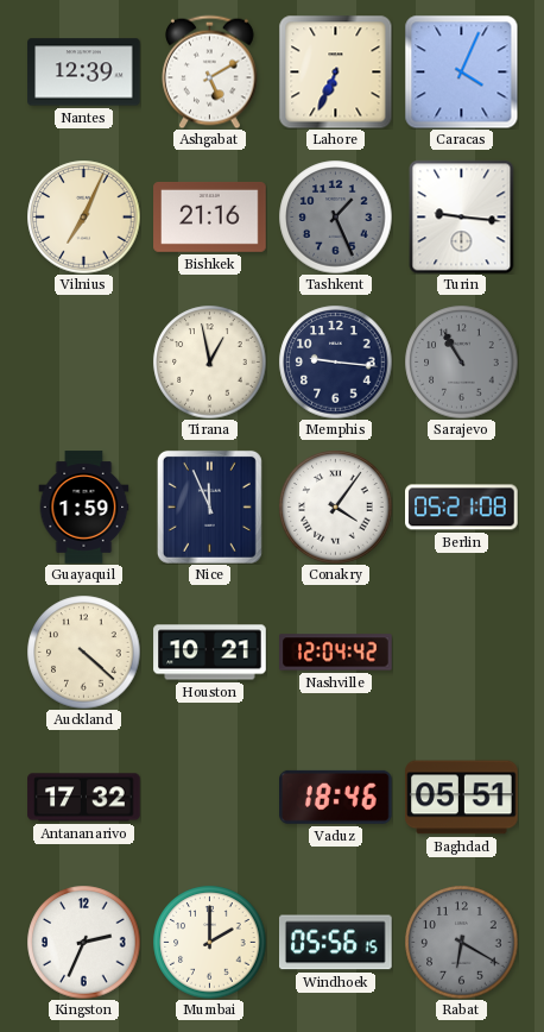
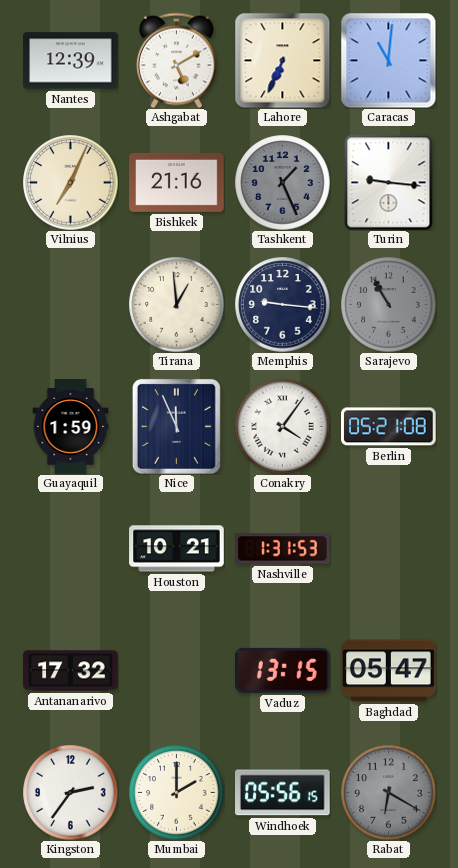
Caracas: 4:04 -> 11:01 (388, 60)
Tirana: 12:58 -> 12:59 (176, 304)
Auckland: 4:22 -> none (83, 652)
Nashville: 12:04 -> 1:31 (283, 549)
Vaduz: 18:46 -> 13:15 (283, 670)
Baghdad: 05:51 -> 05:47 (389, 671)
Kingston: 2:34 -> 2:36 (70, 792)
